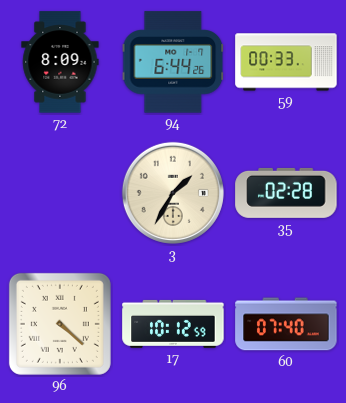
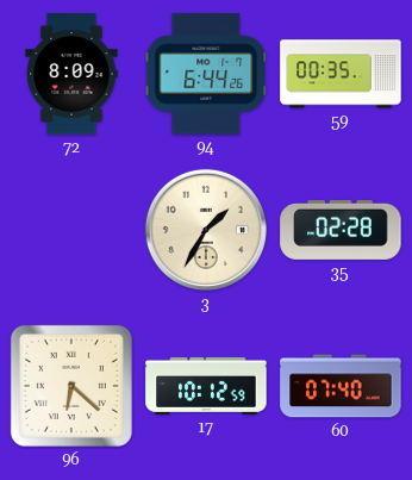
59: 00:33 -> 00:35 (341, 74)
96: 4:22 -> 6:22 (71, 386)
